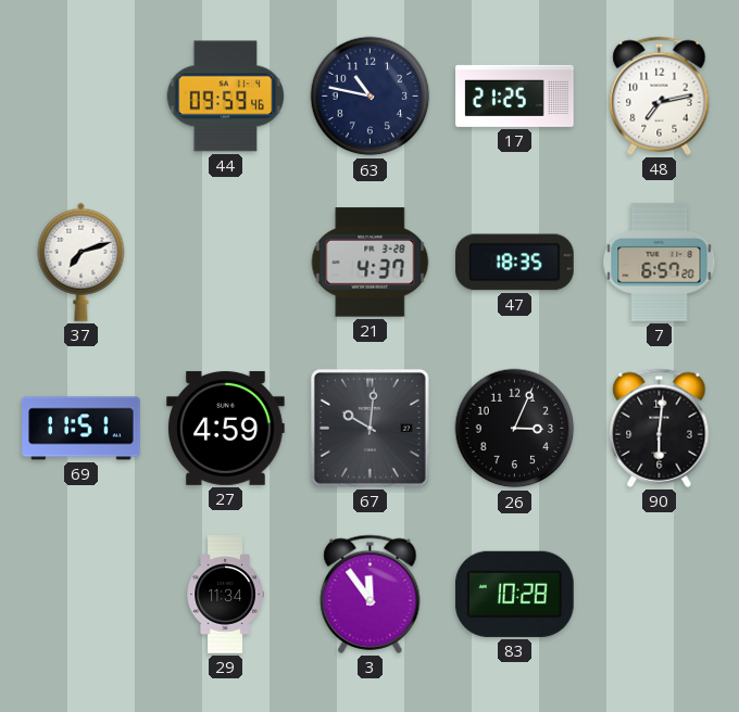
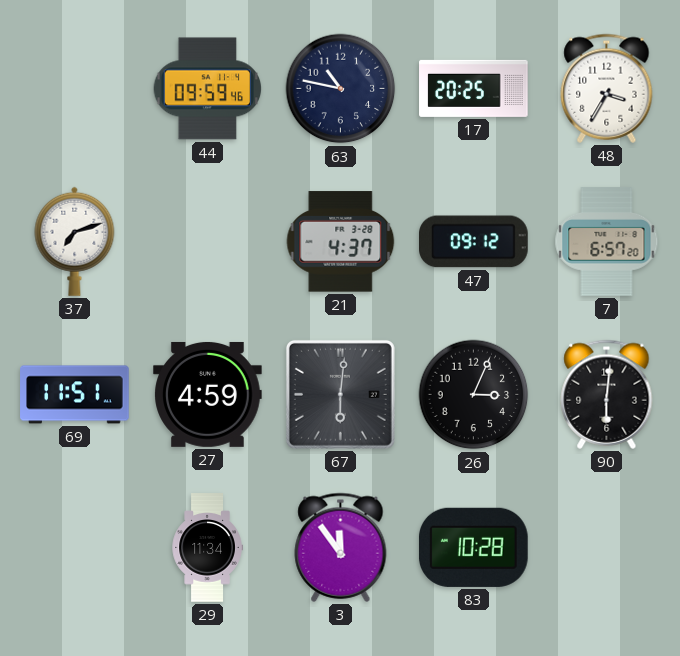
17: 21:25 -> 20:25 (474, 88)
48: 7:13 -> 3:35 (607, 88)
47: 18:35 -> 09:12 (474, 242)
67: 10:01 -> 6:01 (340, 394)
